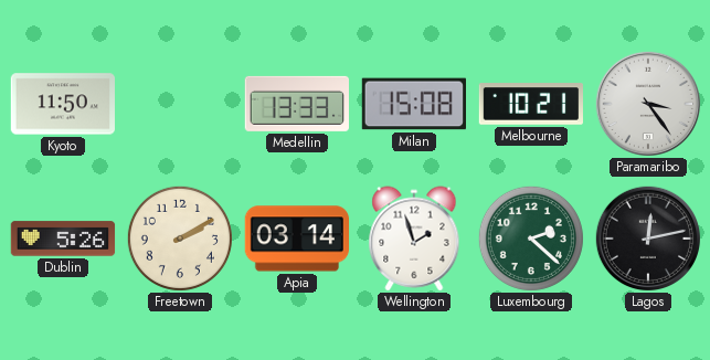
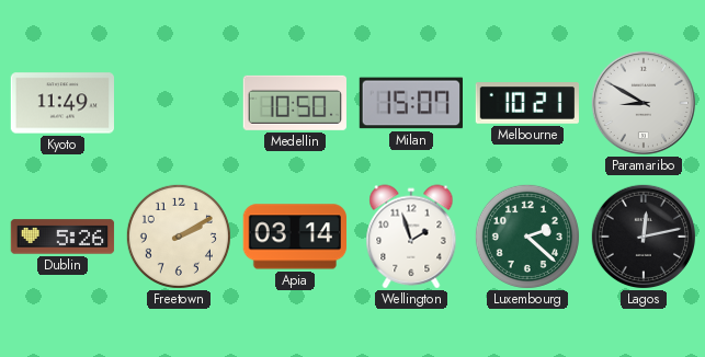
Kyoto: 11:50 -> 11:49 (61, 103)
Medellin: 13:33 -> 10:50 (294, 103)
Milan: 15:08 -> 15:07 (410, 103)
Paramaribo: 3:24 -> 8:50 (643, 102)
